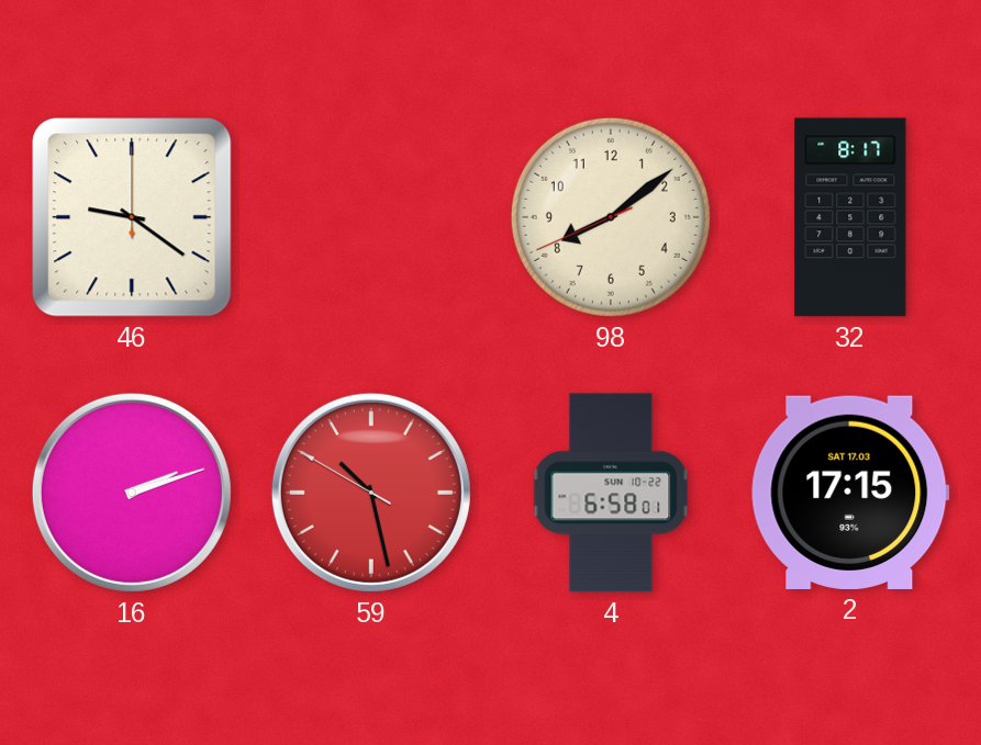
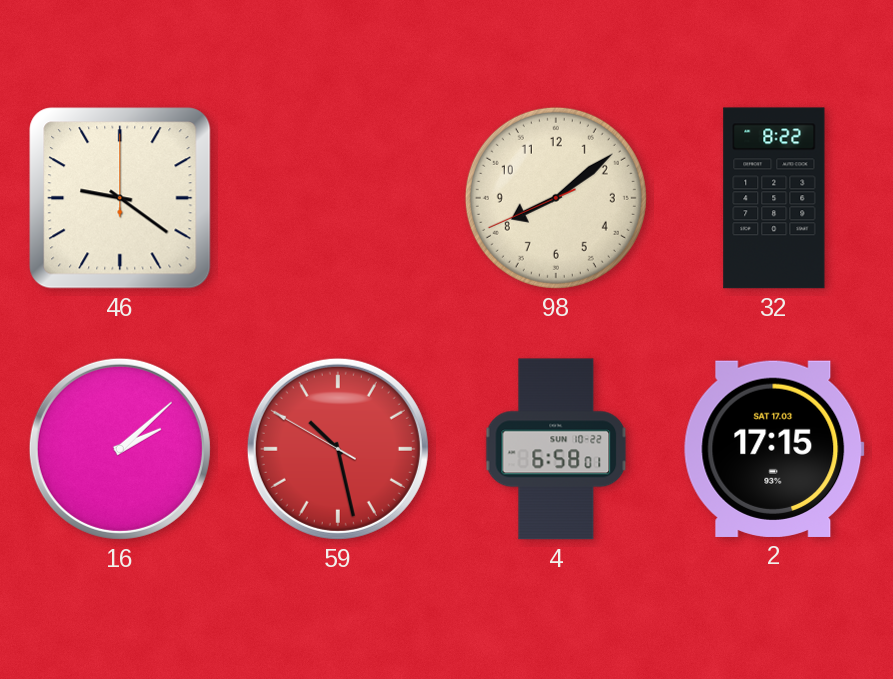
32: 8:17 -> 8:22 (774, 198)
16: 2:12 -> 2:08 (120, 449)
